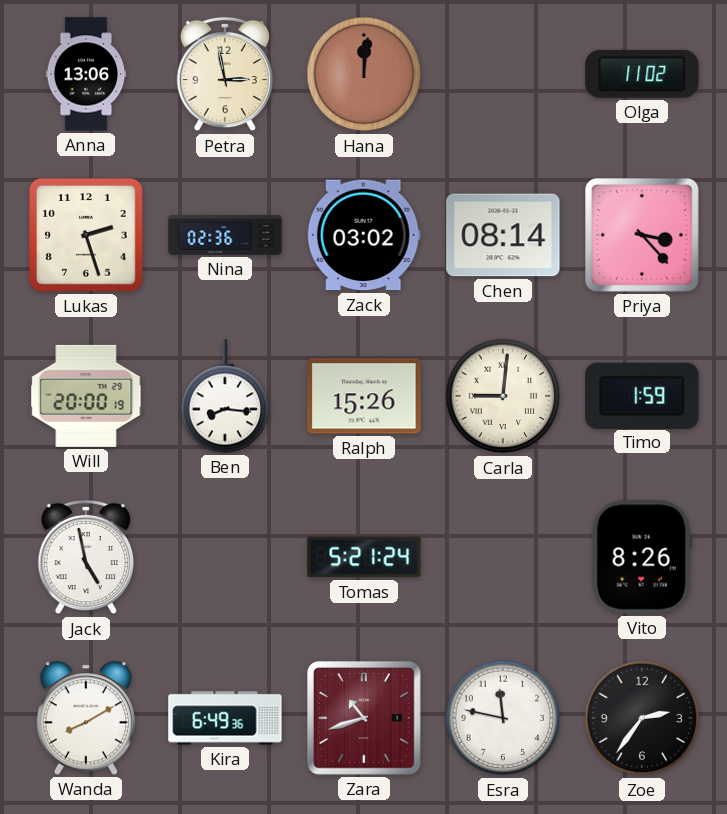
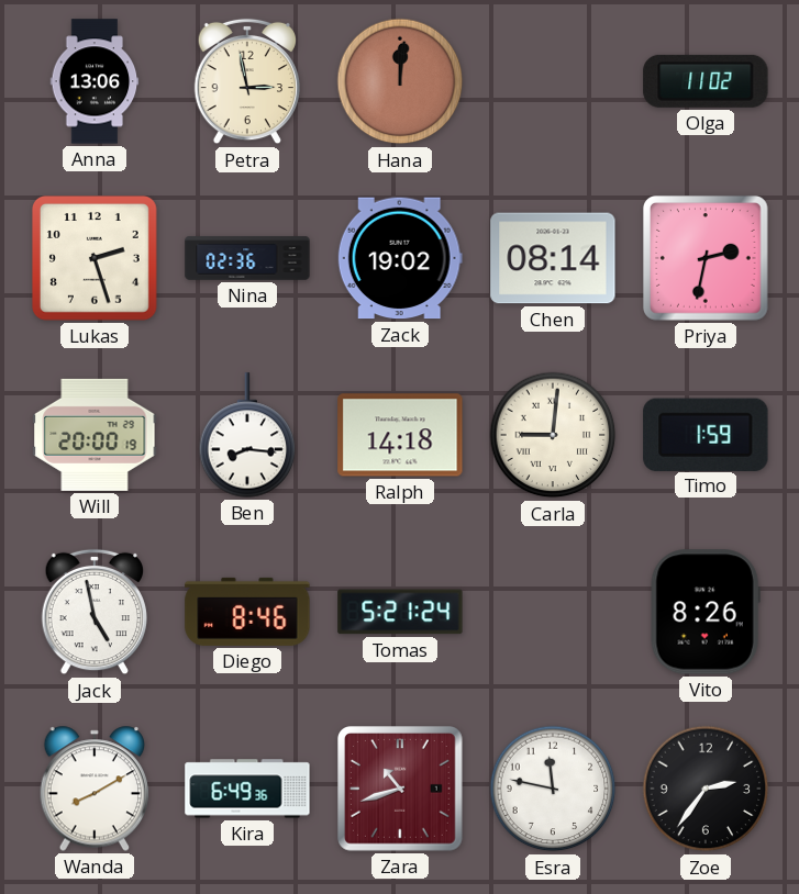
Zack: 03:02 -> 19:02 (400, 258)
Priya: 3:23 -> 2:32 (707, 259)
Ralph: 15:26 -> 14:18 (400, 435)
Diego: none -> 8:46 (247, 612)
